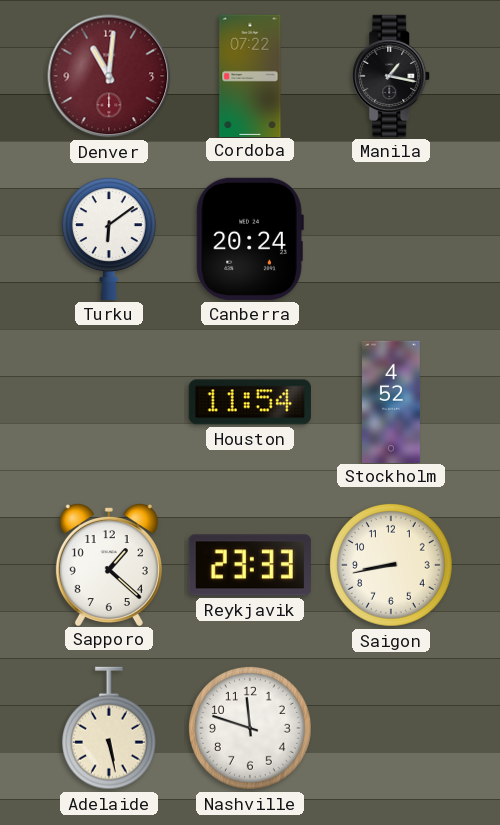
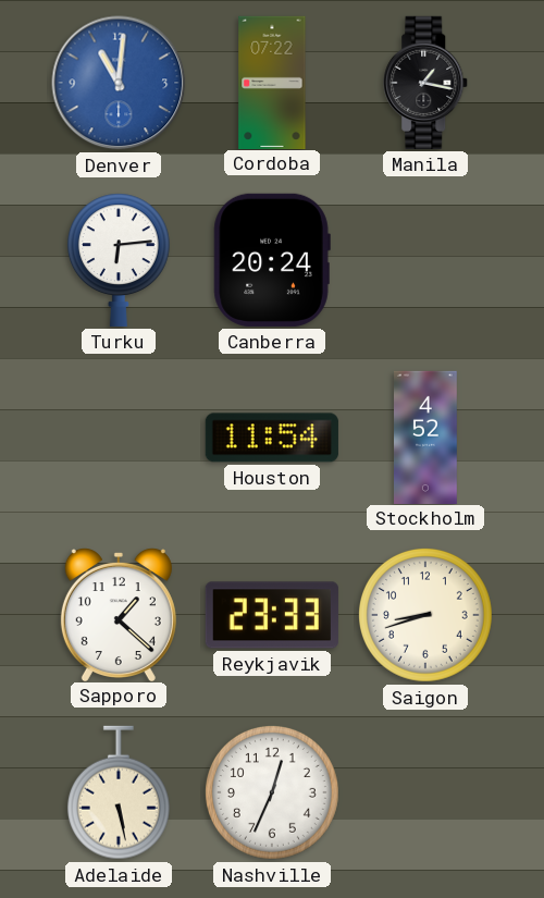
Denver dial: burgundy -> blue (119, 83)
Turku: 6:09 -> 6:14 (119, 260)
Saigon: 8:43 -> 8:42 (425, 615)
Nashville: 11:48 -> 12:34 (272, 792)
